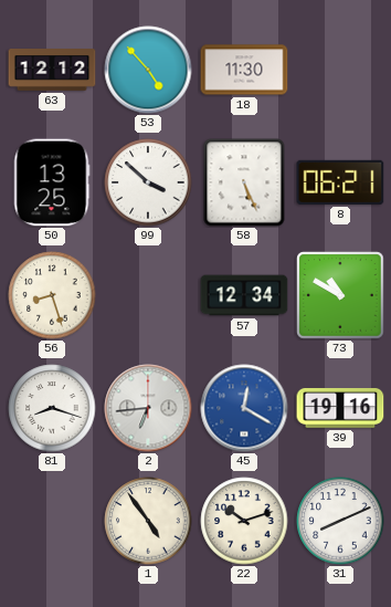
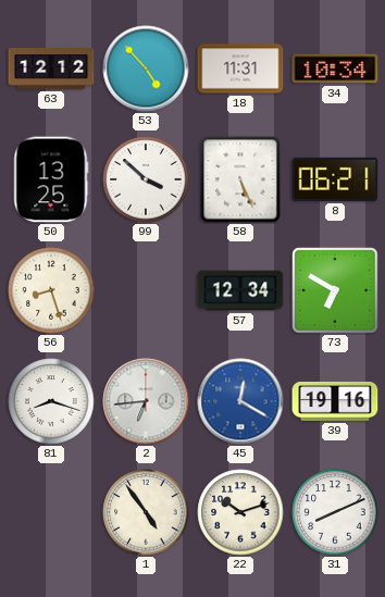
18: 11:30 -> 11:31 (240, 69)
34: none -> 10:34 (335, 69)
73: 10:50 -> 6:50 (335, 290)
